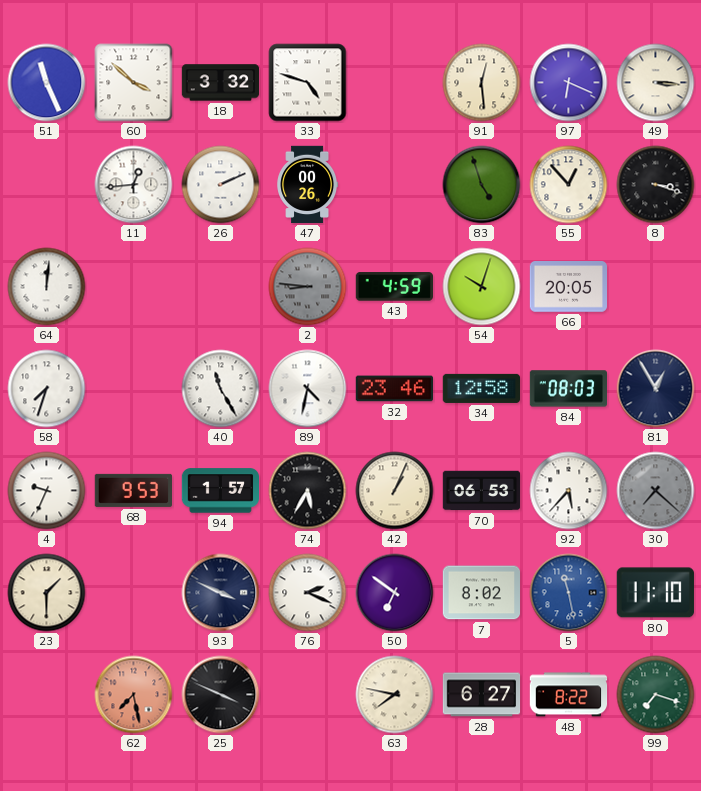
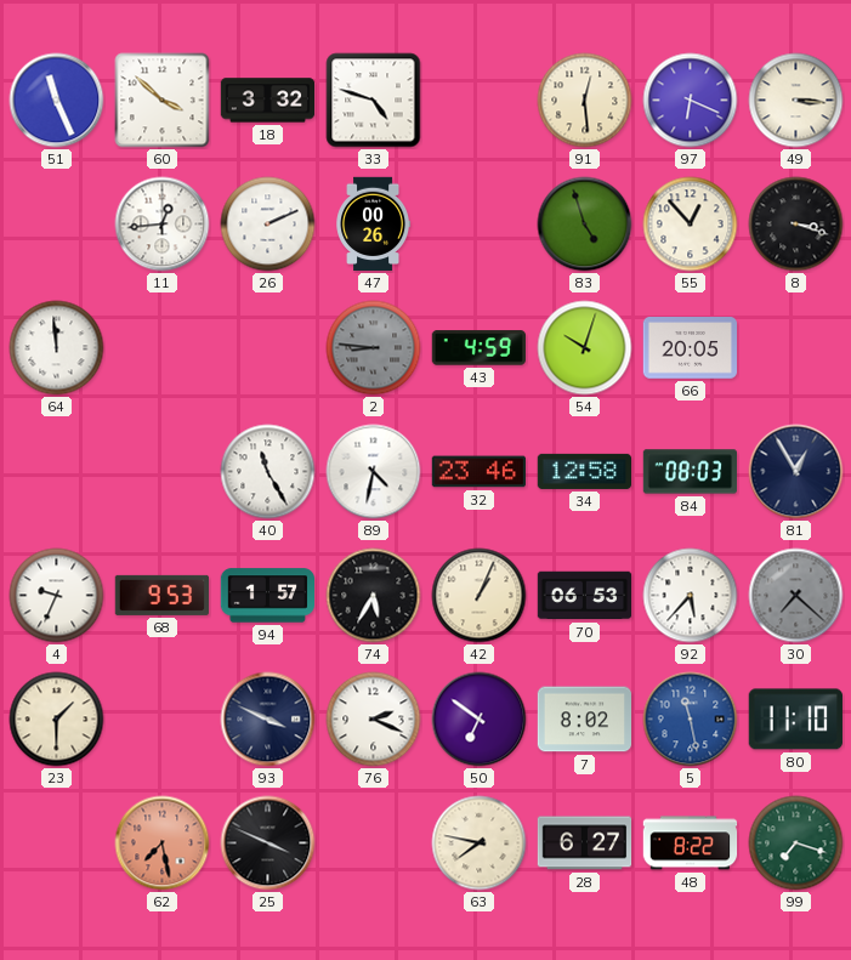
64: 12:01 -> 11:59 (57, 348)
58: 7:33 -> none (47, 389)
